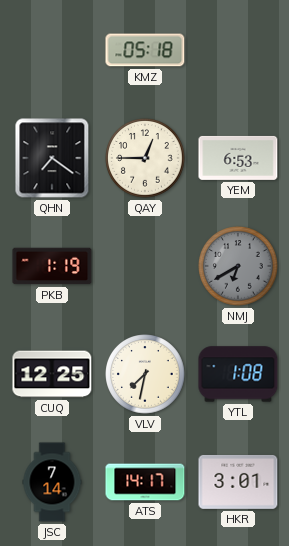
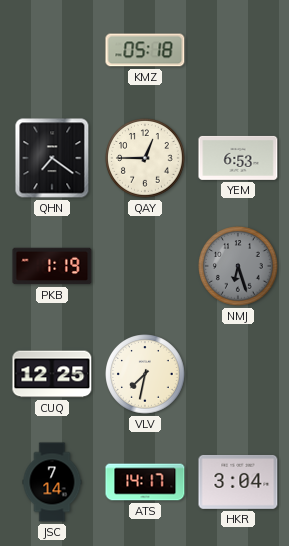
NMJ: 6:40 -> 6:27 (238, 266)
YTL: 1:08 -> none (238, 374)
HKR: 3:01 -> 3:04 (238, 482)
